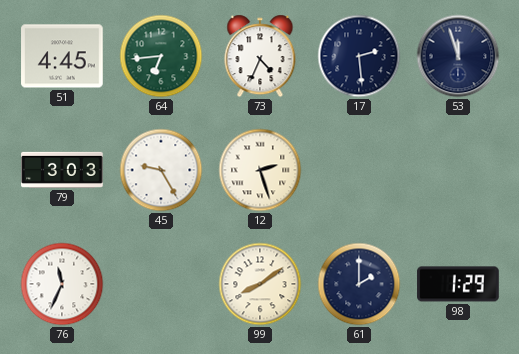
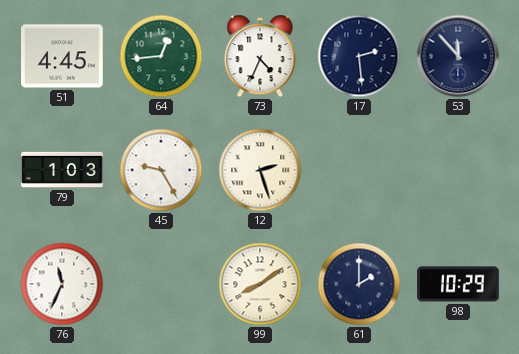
64: 6:44 -> 12:44 (161, 56)
53: 11:57 -> 11:53 (458, 56)
79: 3:03 -> 1:03 (62, 170)
98: 1:29 -> 10:29 (458, 284)
